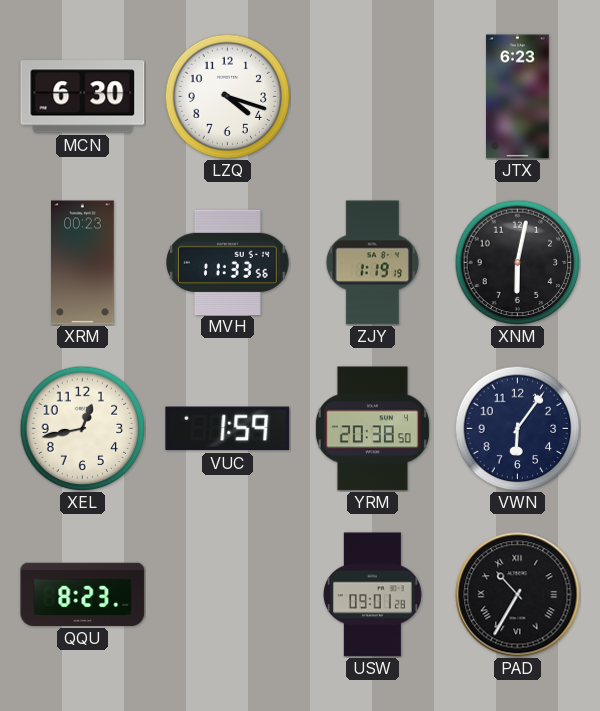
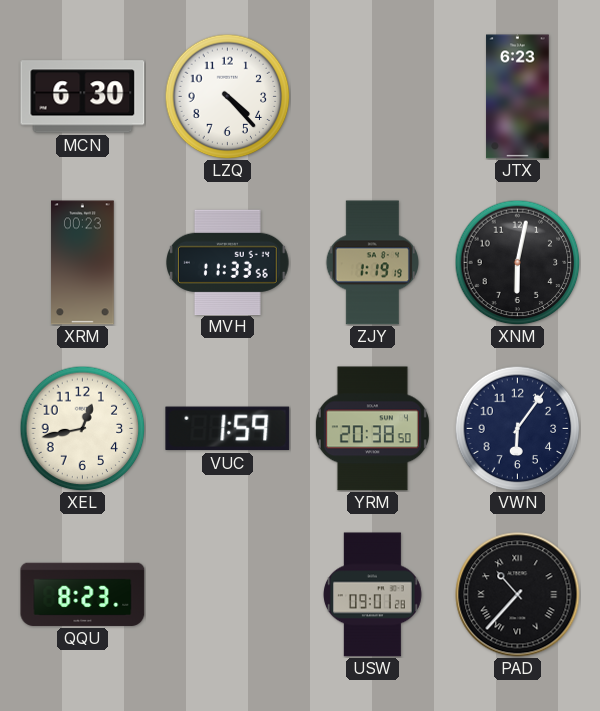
LZQ: 4:18 -> 4:23 (227, 96)
PAD: 10:35 -> 10:37 (518, 595)
